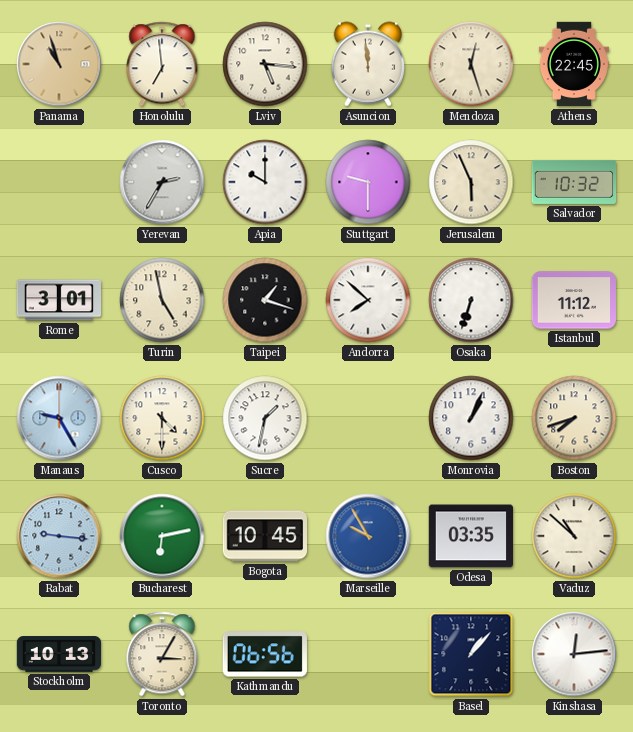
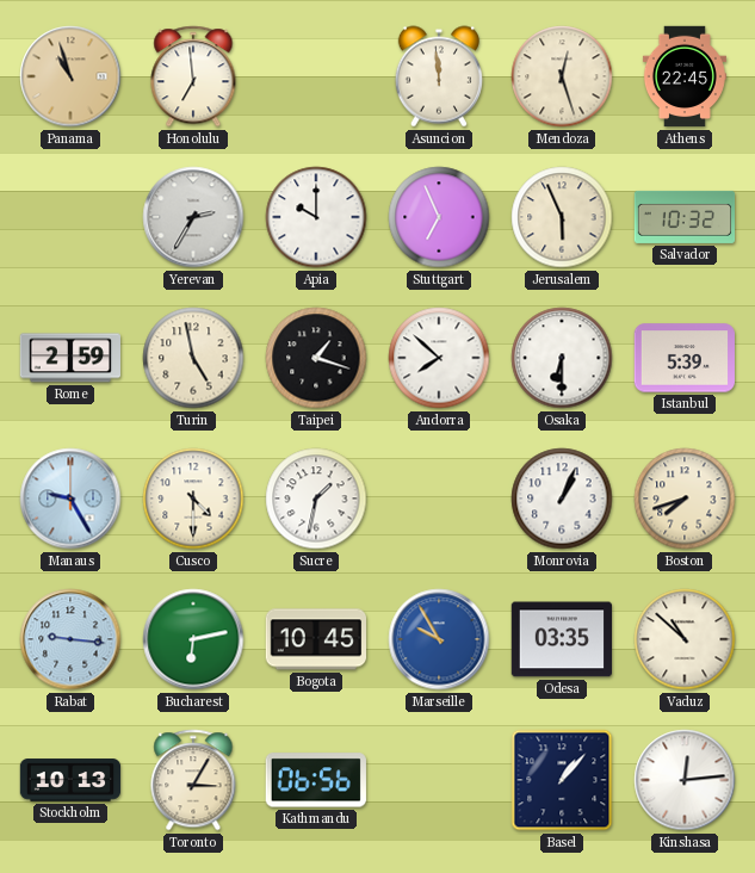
Lviv: 5:16 -> none (265, 64)
Stuttgart: 9:30 -> 6:56 (439, 217)
Rome: 3:01 -> 2:59 (70, 358)
Osaka: 6:33 -> 6:30 (562, 358)
Istanbul: 11:12 -> 5:39 (685, 358)
